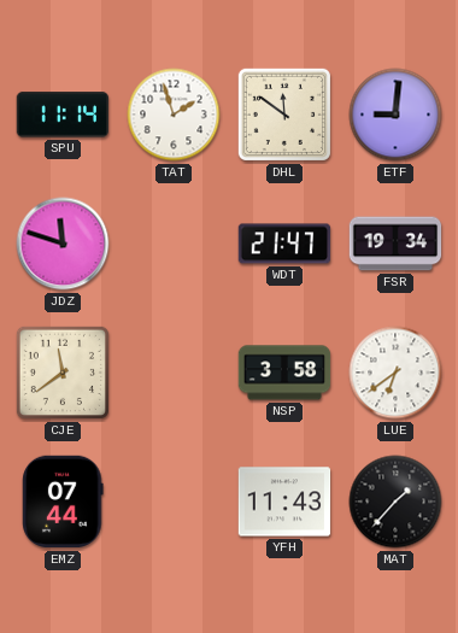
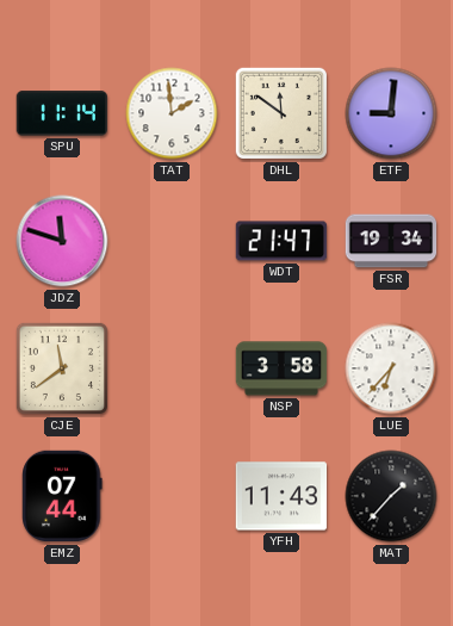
TAT: 1:57 -> 1:59 (172, 113)
LUE: 6:39 -> 6:37 (391, 368)
